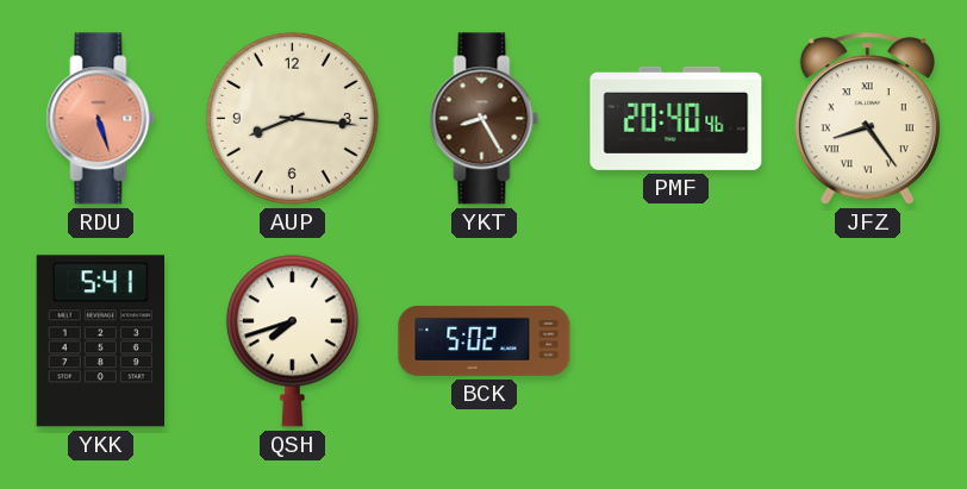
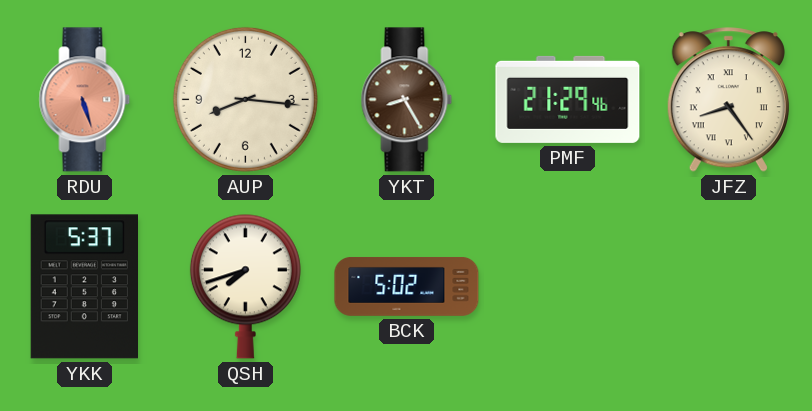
PMF: 20:40 -> 21:29 (568, 99)
YKK: 5:41 -> 5:37 (84, 287)
